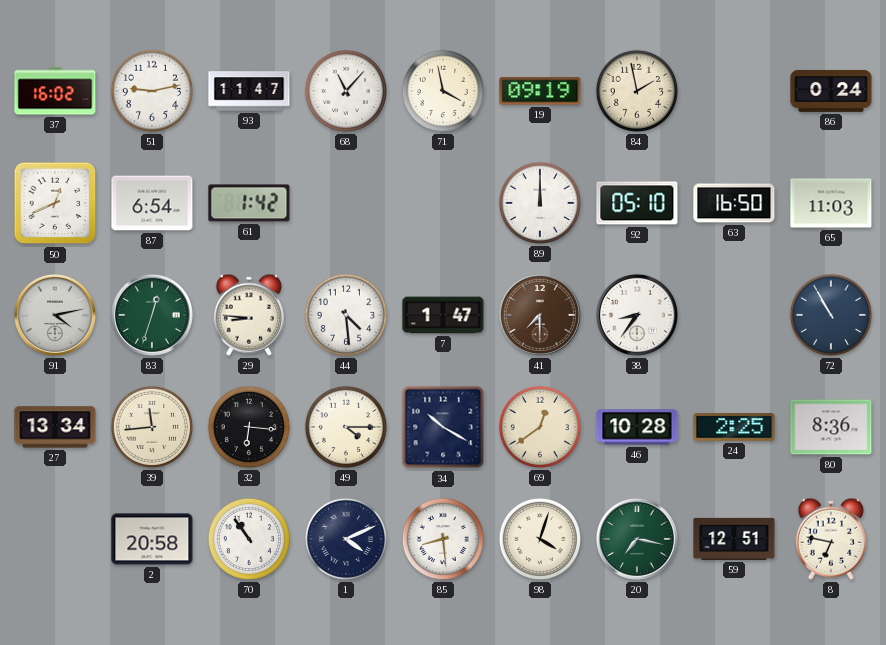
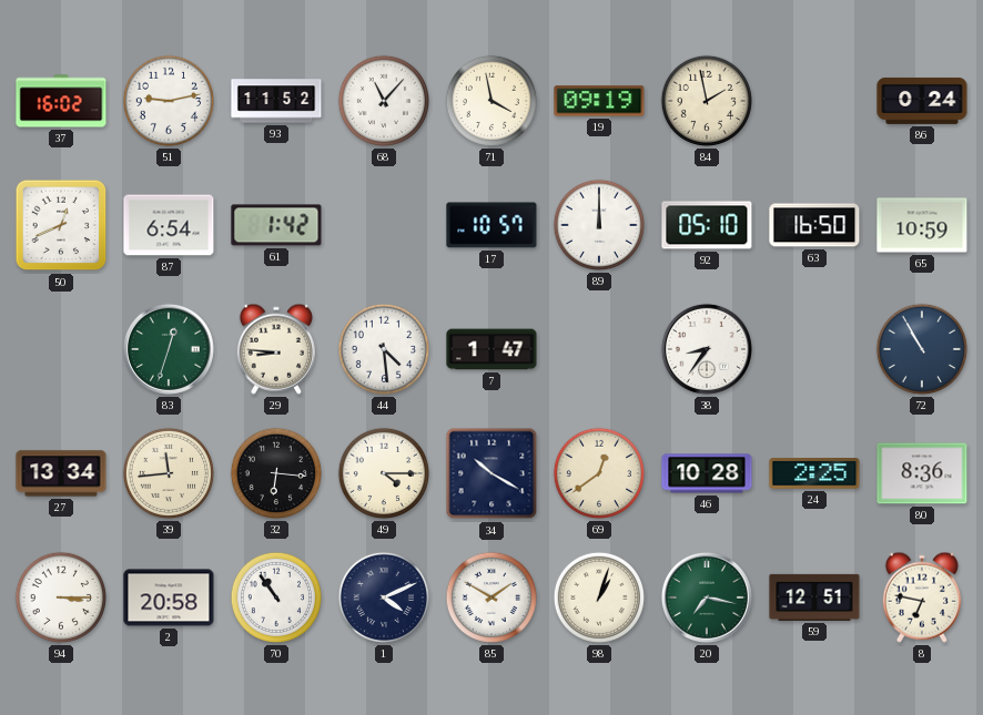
93: 11:47 -> 11:52 (276, 101)
17: none -> 10:57 (491, 225)
65: 11:03 -> 10:59 (922, 225)
91: 4:13 -> none (55, 315)
41: 7:30 -> none (540, 315)
94: none -> 3:15 (61, 597)
85: 8:29 -> 1:50 (491, 597)
98: 4:03 -> 1:03 (599, 597)
